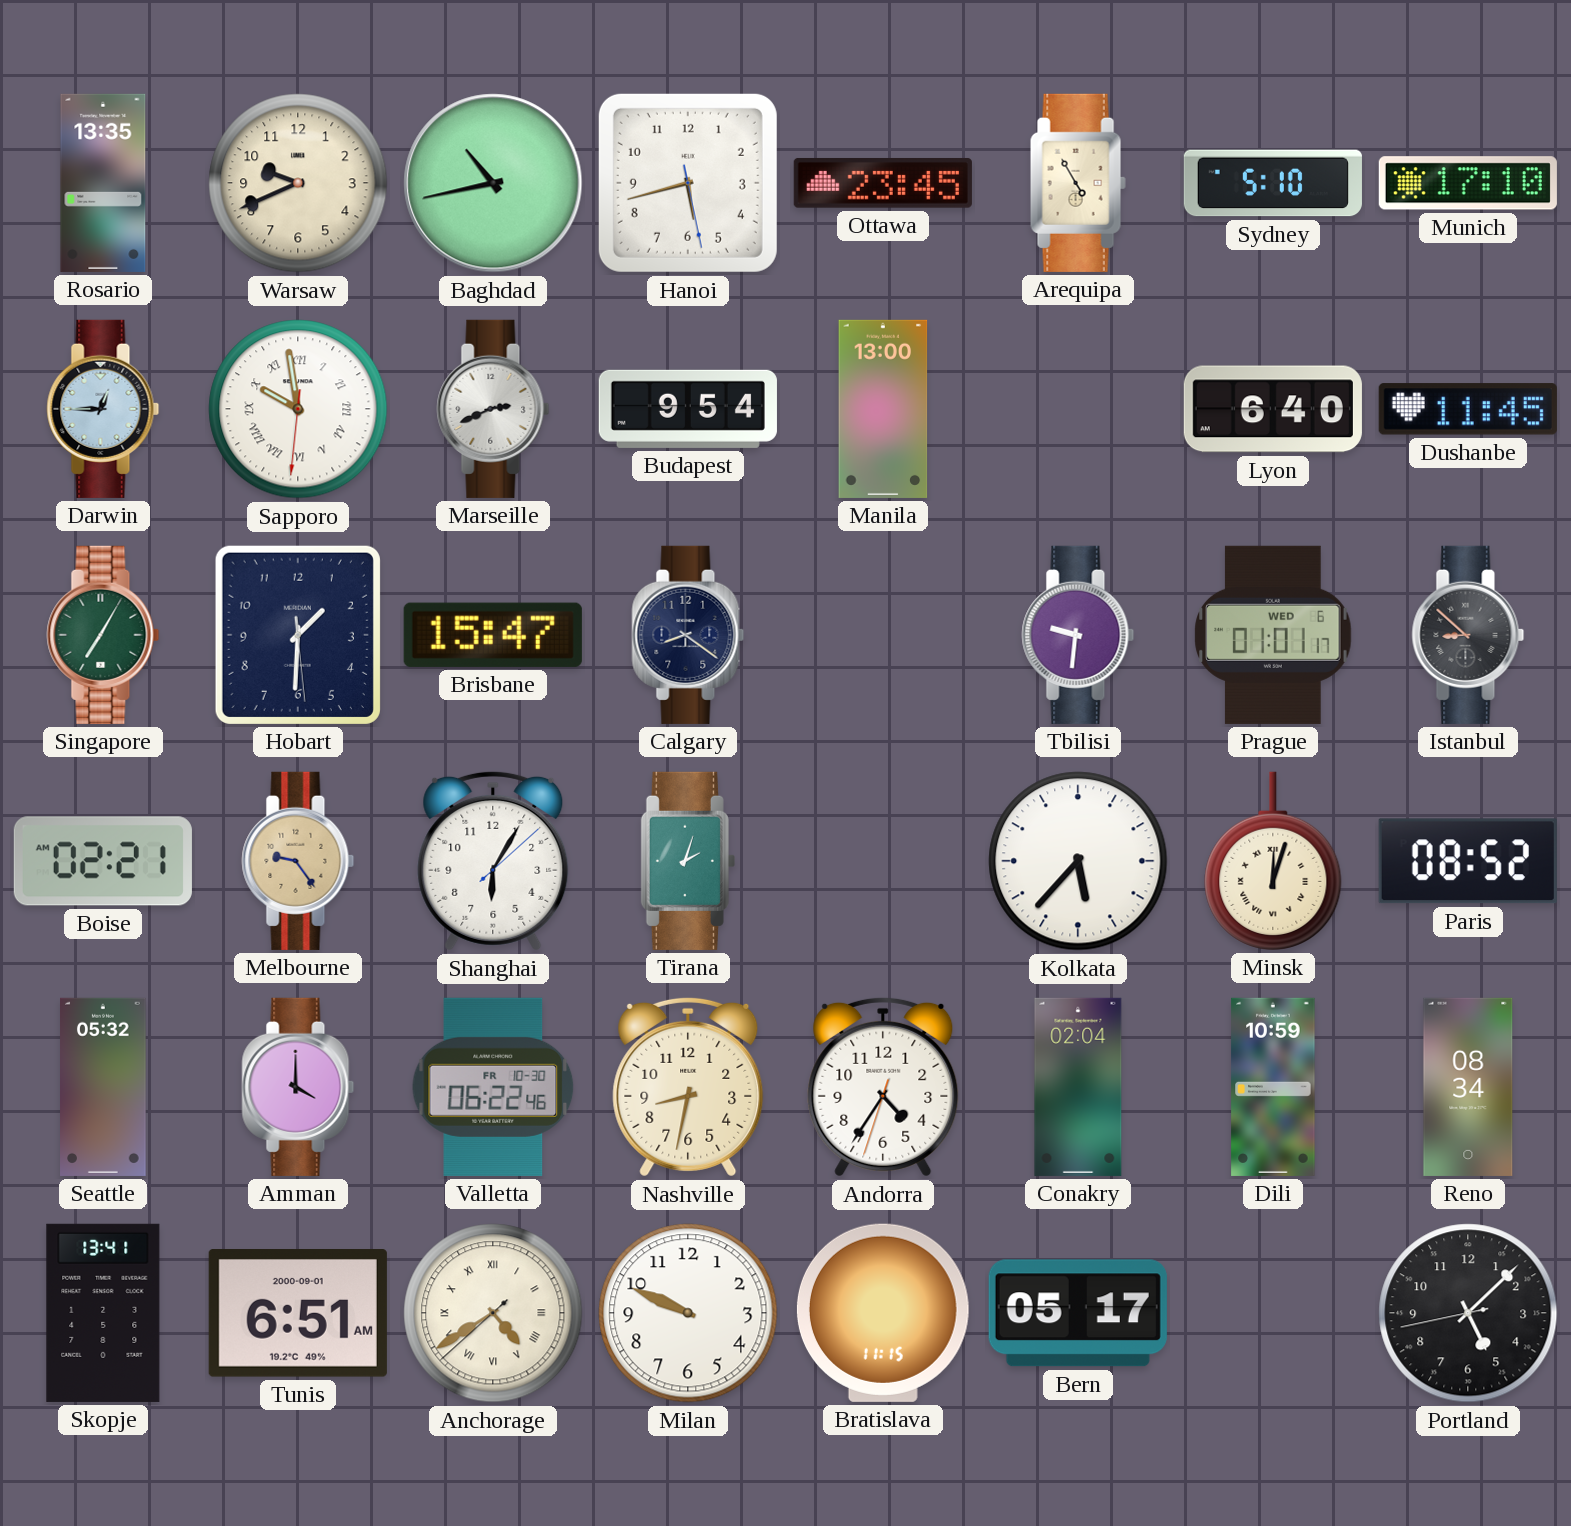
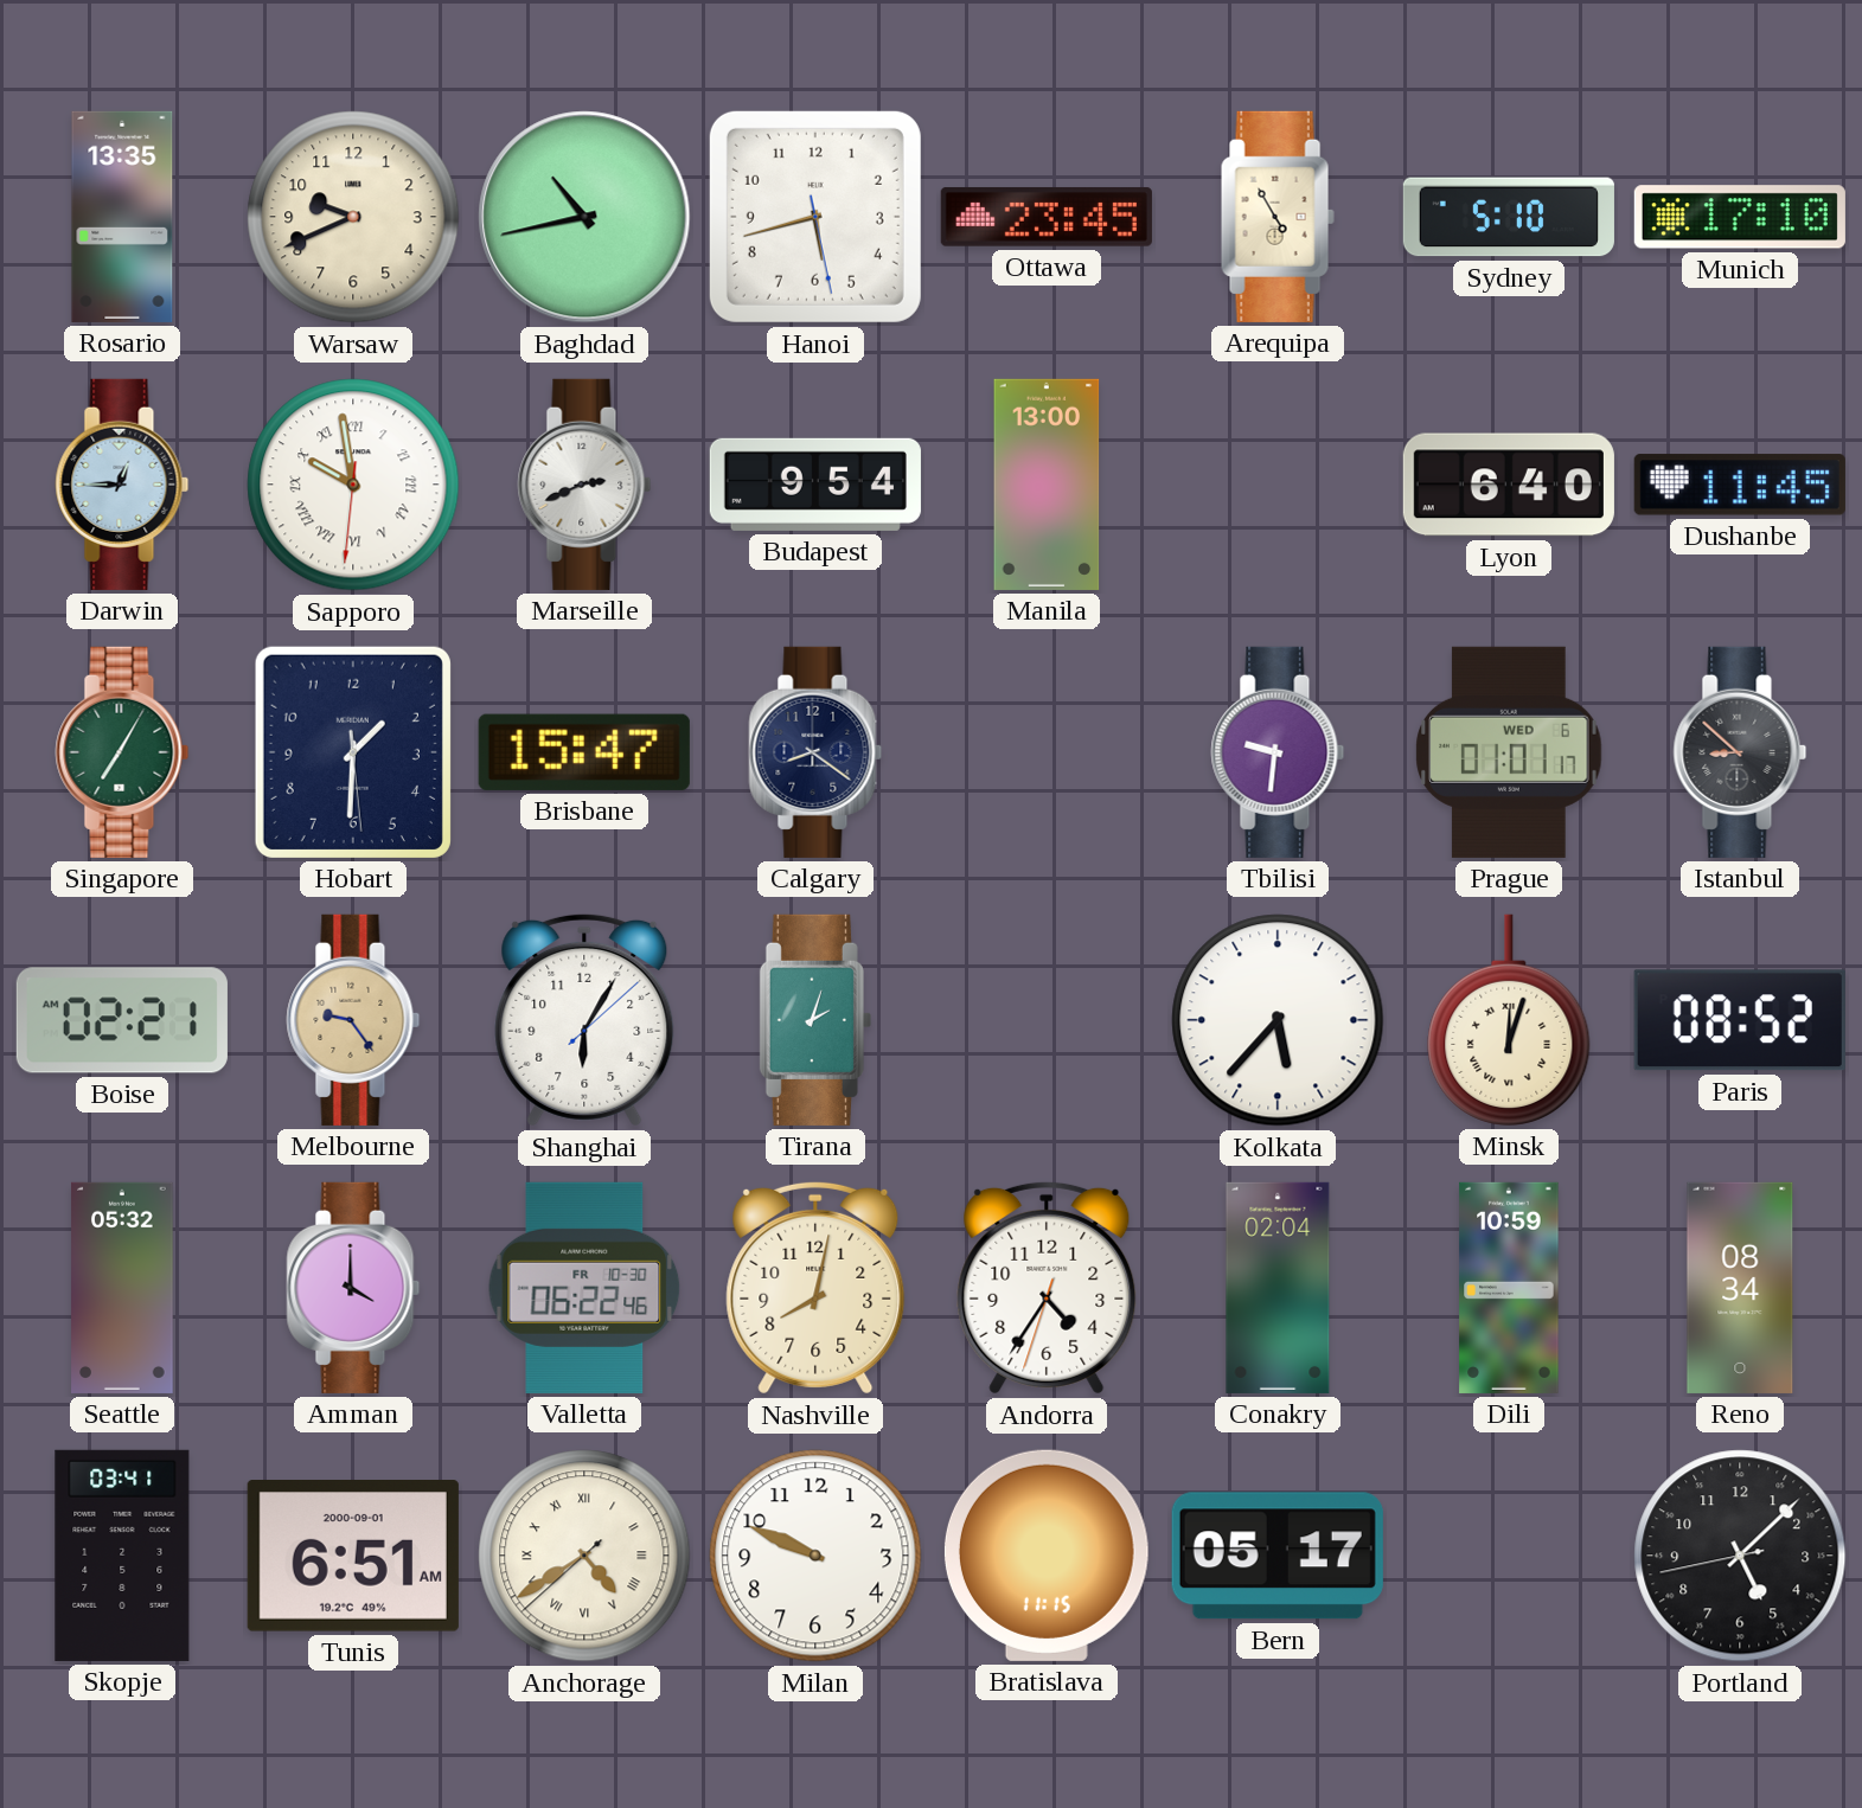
Nashville: 8:32 -> 8:02 (815, 1288)
Skopje: 13:41 -> 03:41 (122, 1556)
